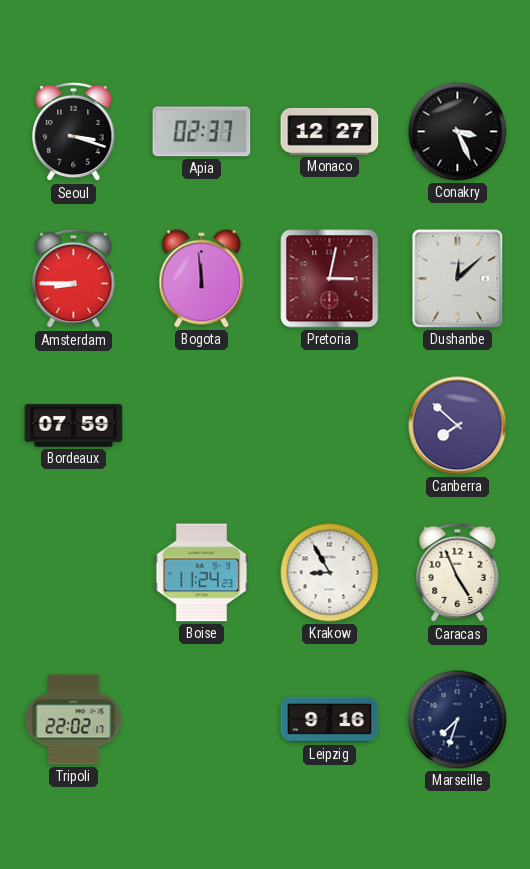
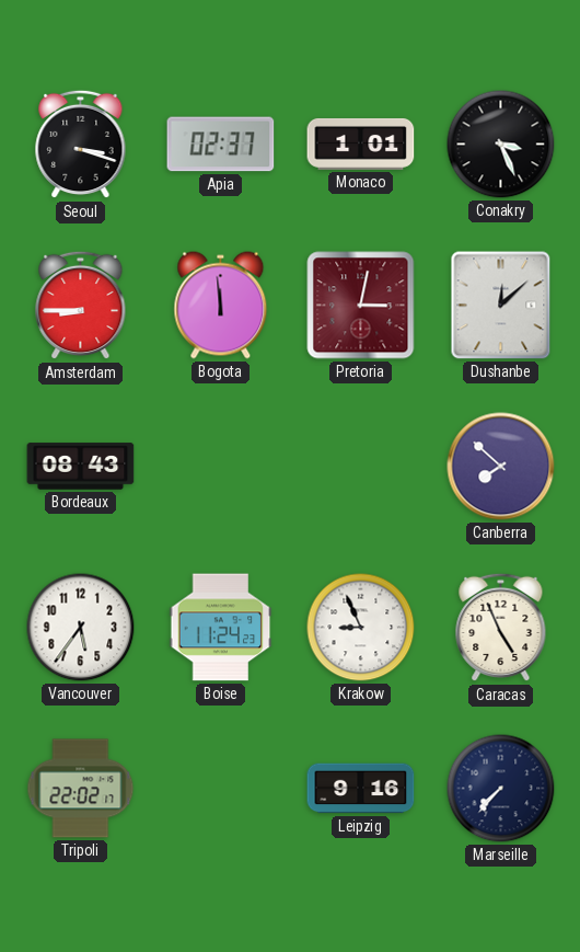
Monaco: 12:27 -> 1:01 (361, 144)
Bordeaux: 07:59 -> 08:43 (81, 467)
Vancouver: none -> 5:36 (81, 628)
Krakow: 8:55 -> 8:56 (361, 628)
Marseille: 7:33 -> 7:37 (501, 789)
